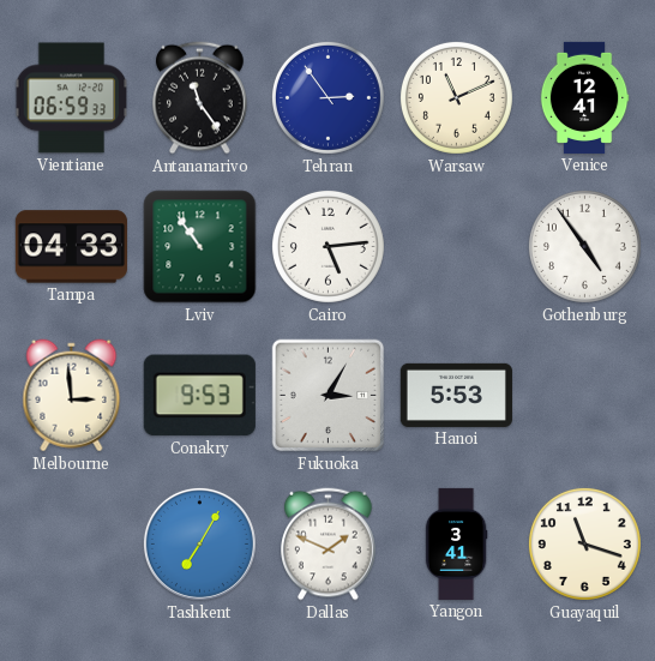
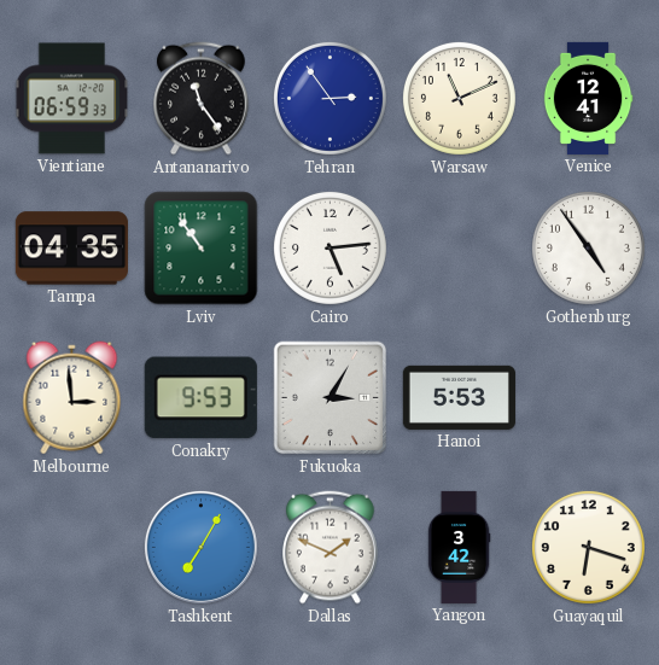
Tampa: 04:33 -> 04:35 (71, 249)
Yangon: 3:41 -> 3:42 (459, 547)
Guayaquil: 11:18 -> 6:18 (588, 547)
